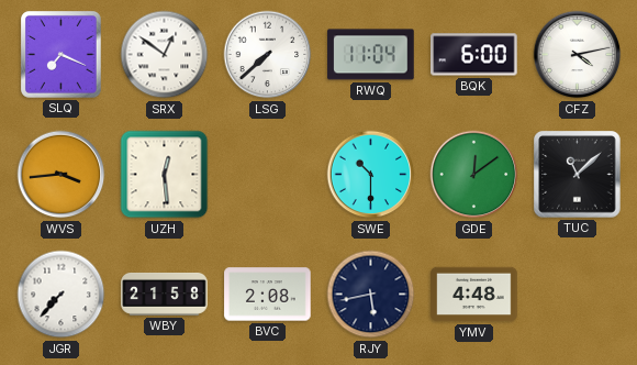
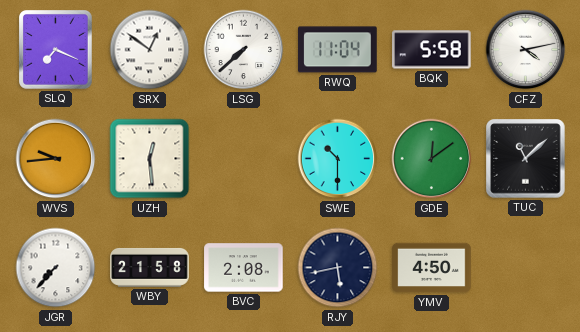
BQK: 6:00 -> 5:58 (432, 50)
WVS: 3:44 -> 9:44 (56, 159)
YMV: 4:48 -> 4:50 (432, 268)
